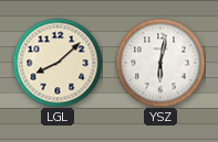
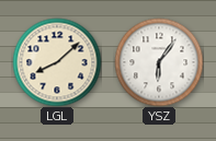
YSZ: 6:02 -> 6:06 (159, 62)
